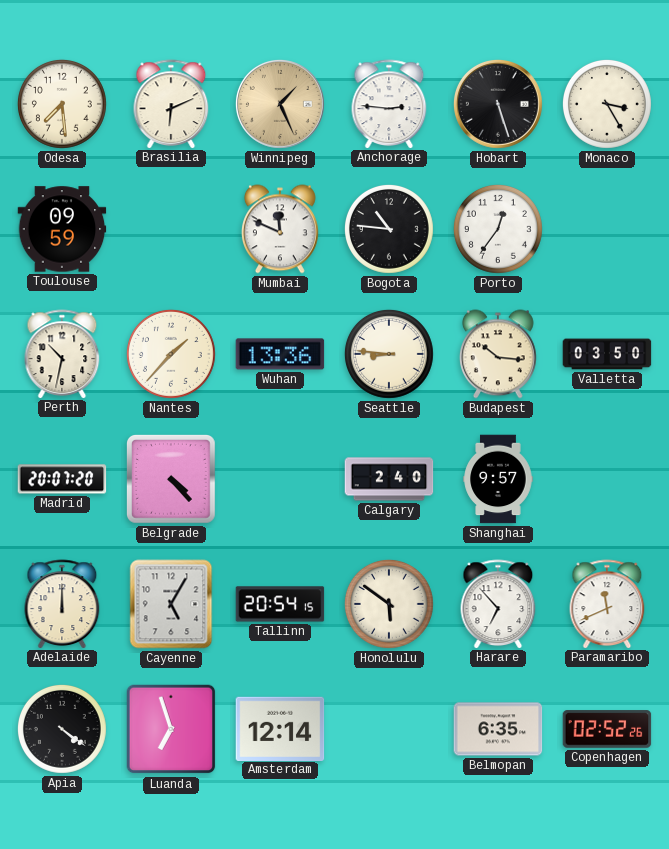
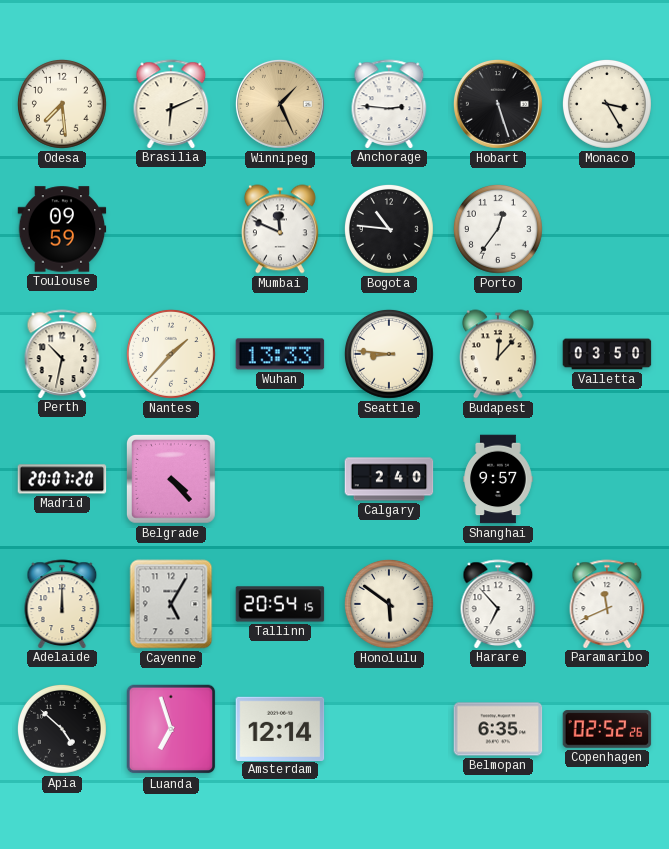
Wuhan: 13:36 -> 13:33 (280, 354)
Budapest: 10:16 -> 12:07 (498, 354)
Apia: 4:21 -> 4:52 (62, 729)
